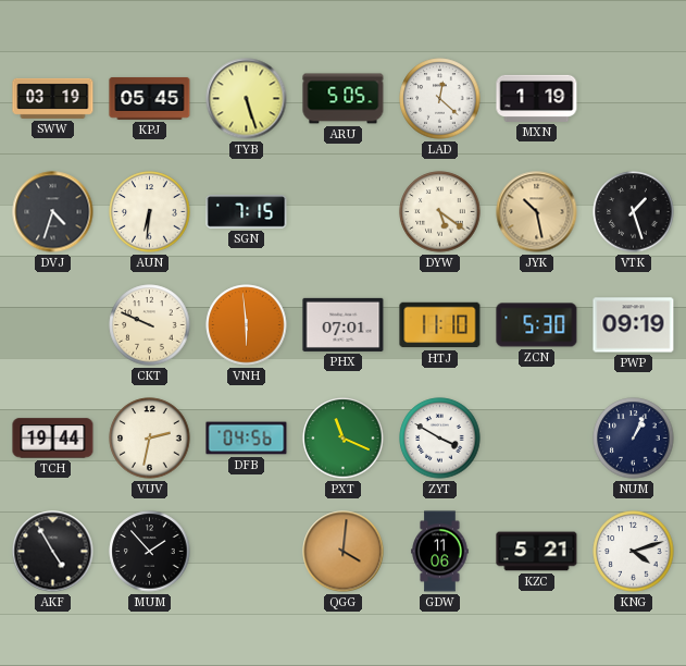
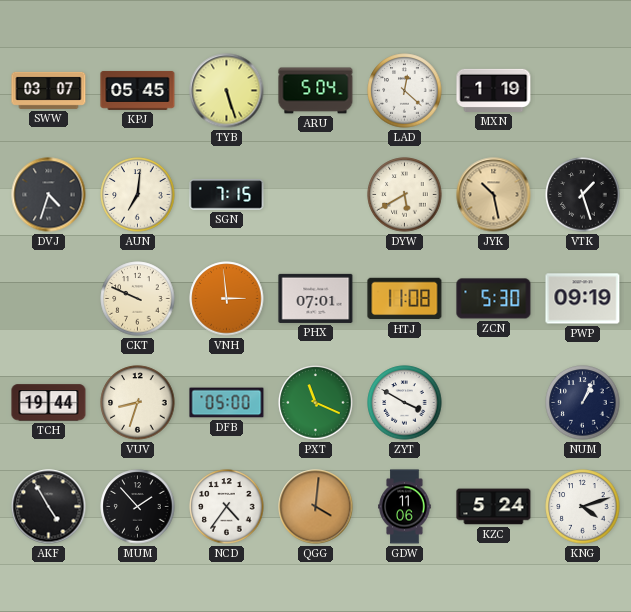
SWW: 03:19 -> 03:07 (49, 90)
ARU: 5:05 -> 5:04 (316, 91)
AUN: 6:31 -> 7:01 (138, 195)
DYW: 5:21 -> 5:40 (405, 195)
VNH: 5:59 -> 2:59 (227, 299)
HTJ: 11:10 -> 11:08 (405, 299)
VUV: 2:32 -> 8:33 (138, 403)
DFB: 04:56 -> 05:00 (227, 403)
NCD: none -> 4:36 (227, 507)
KZC: 5:21 -> 5:24 (494, 507)
